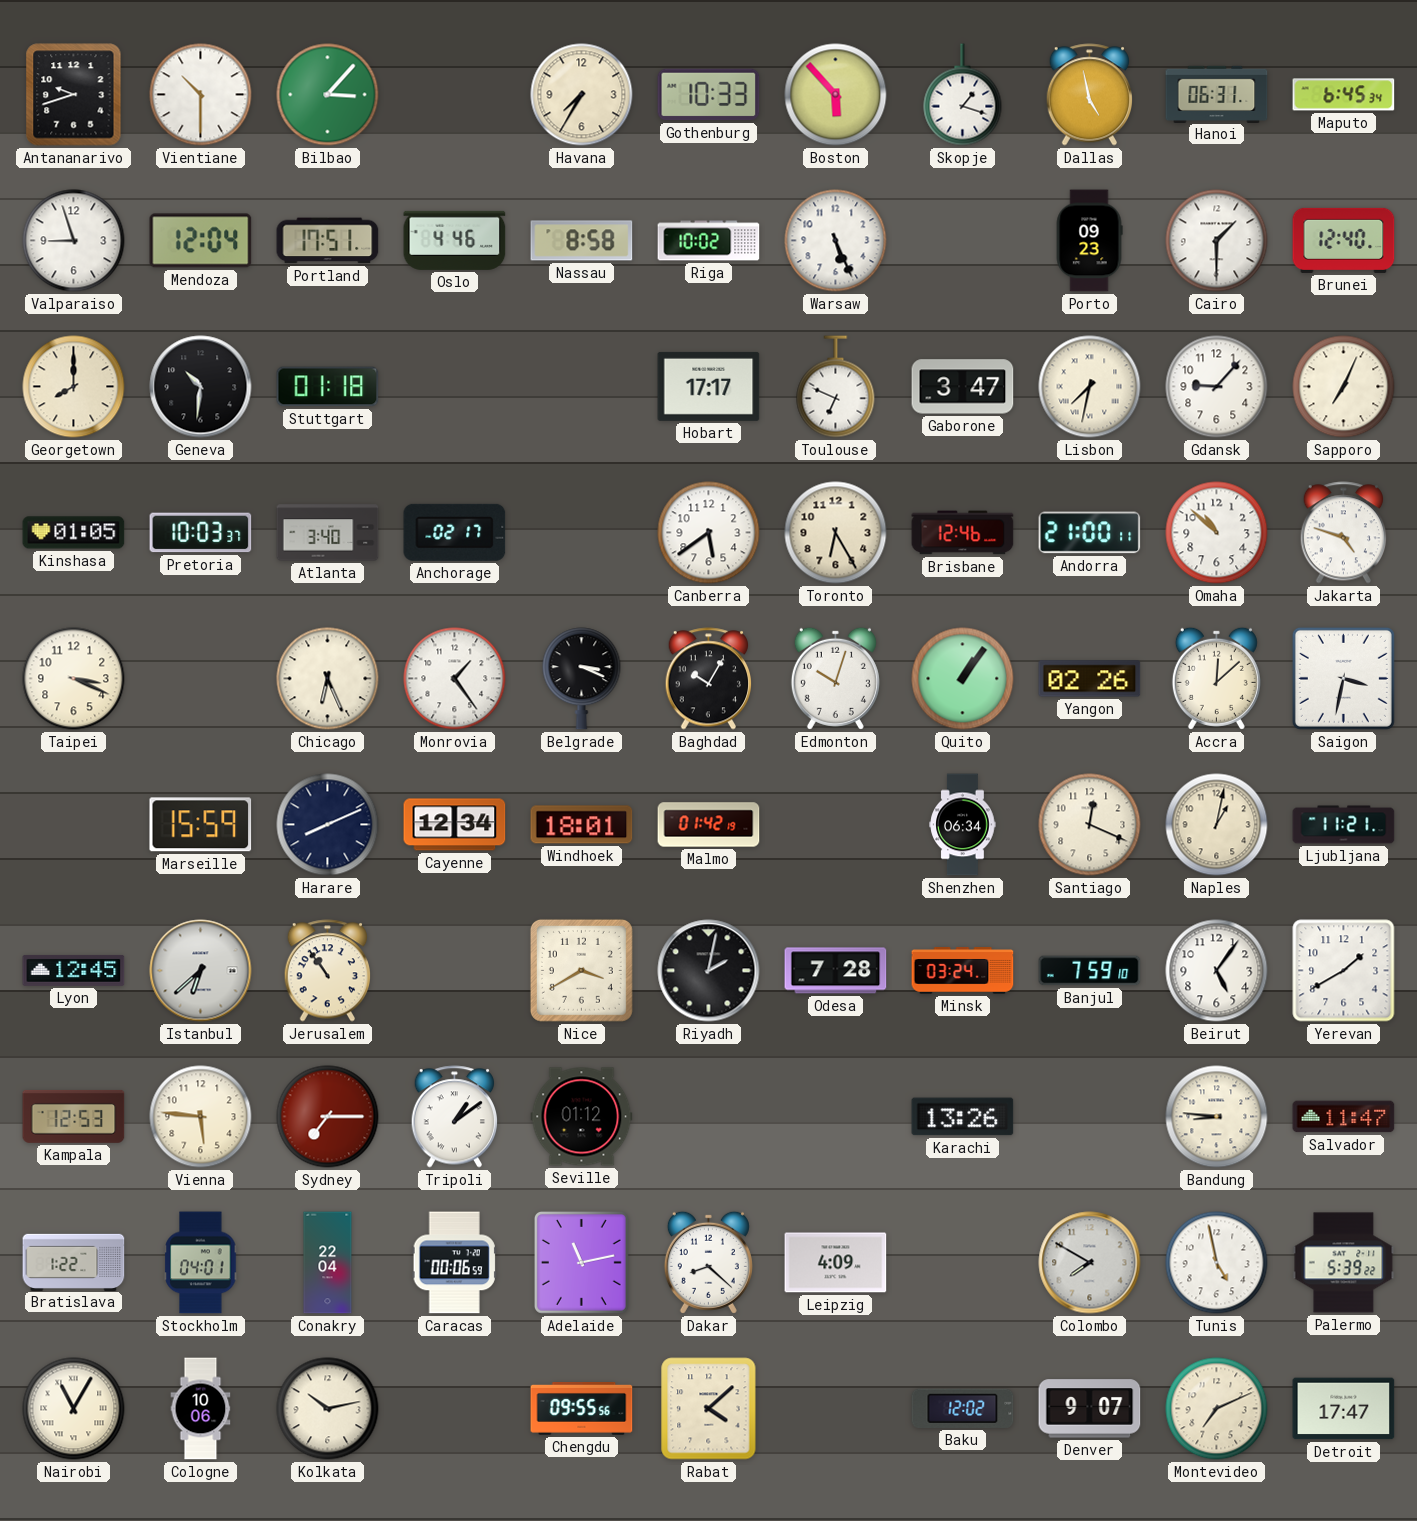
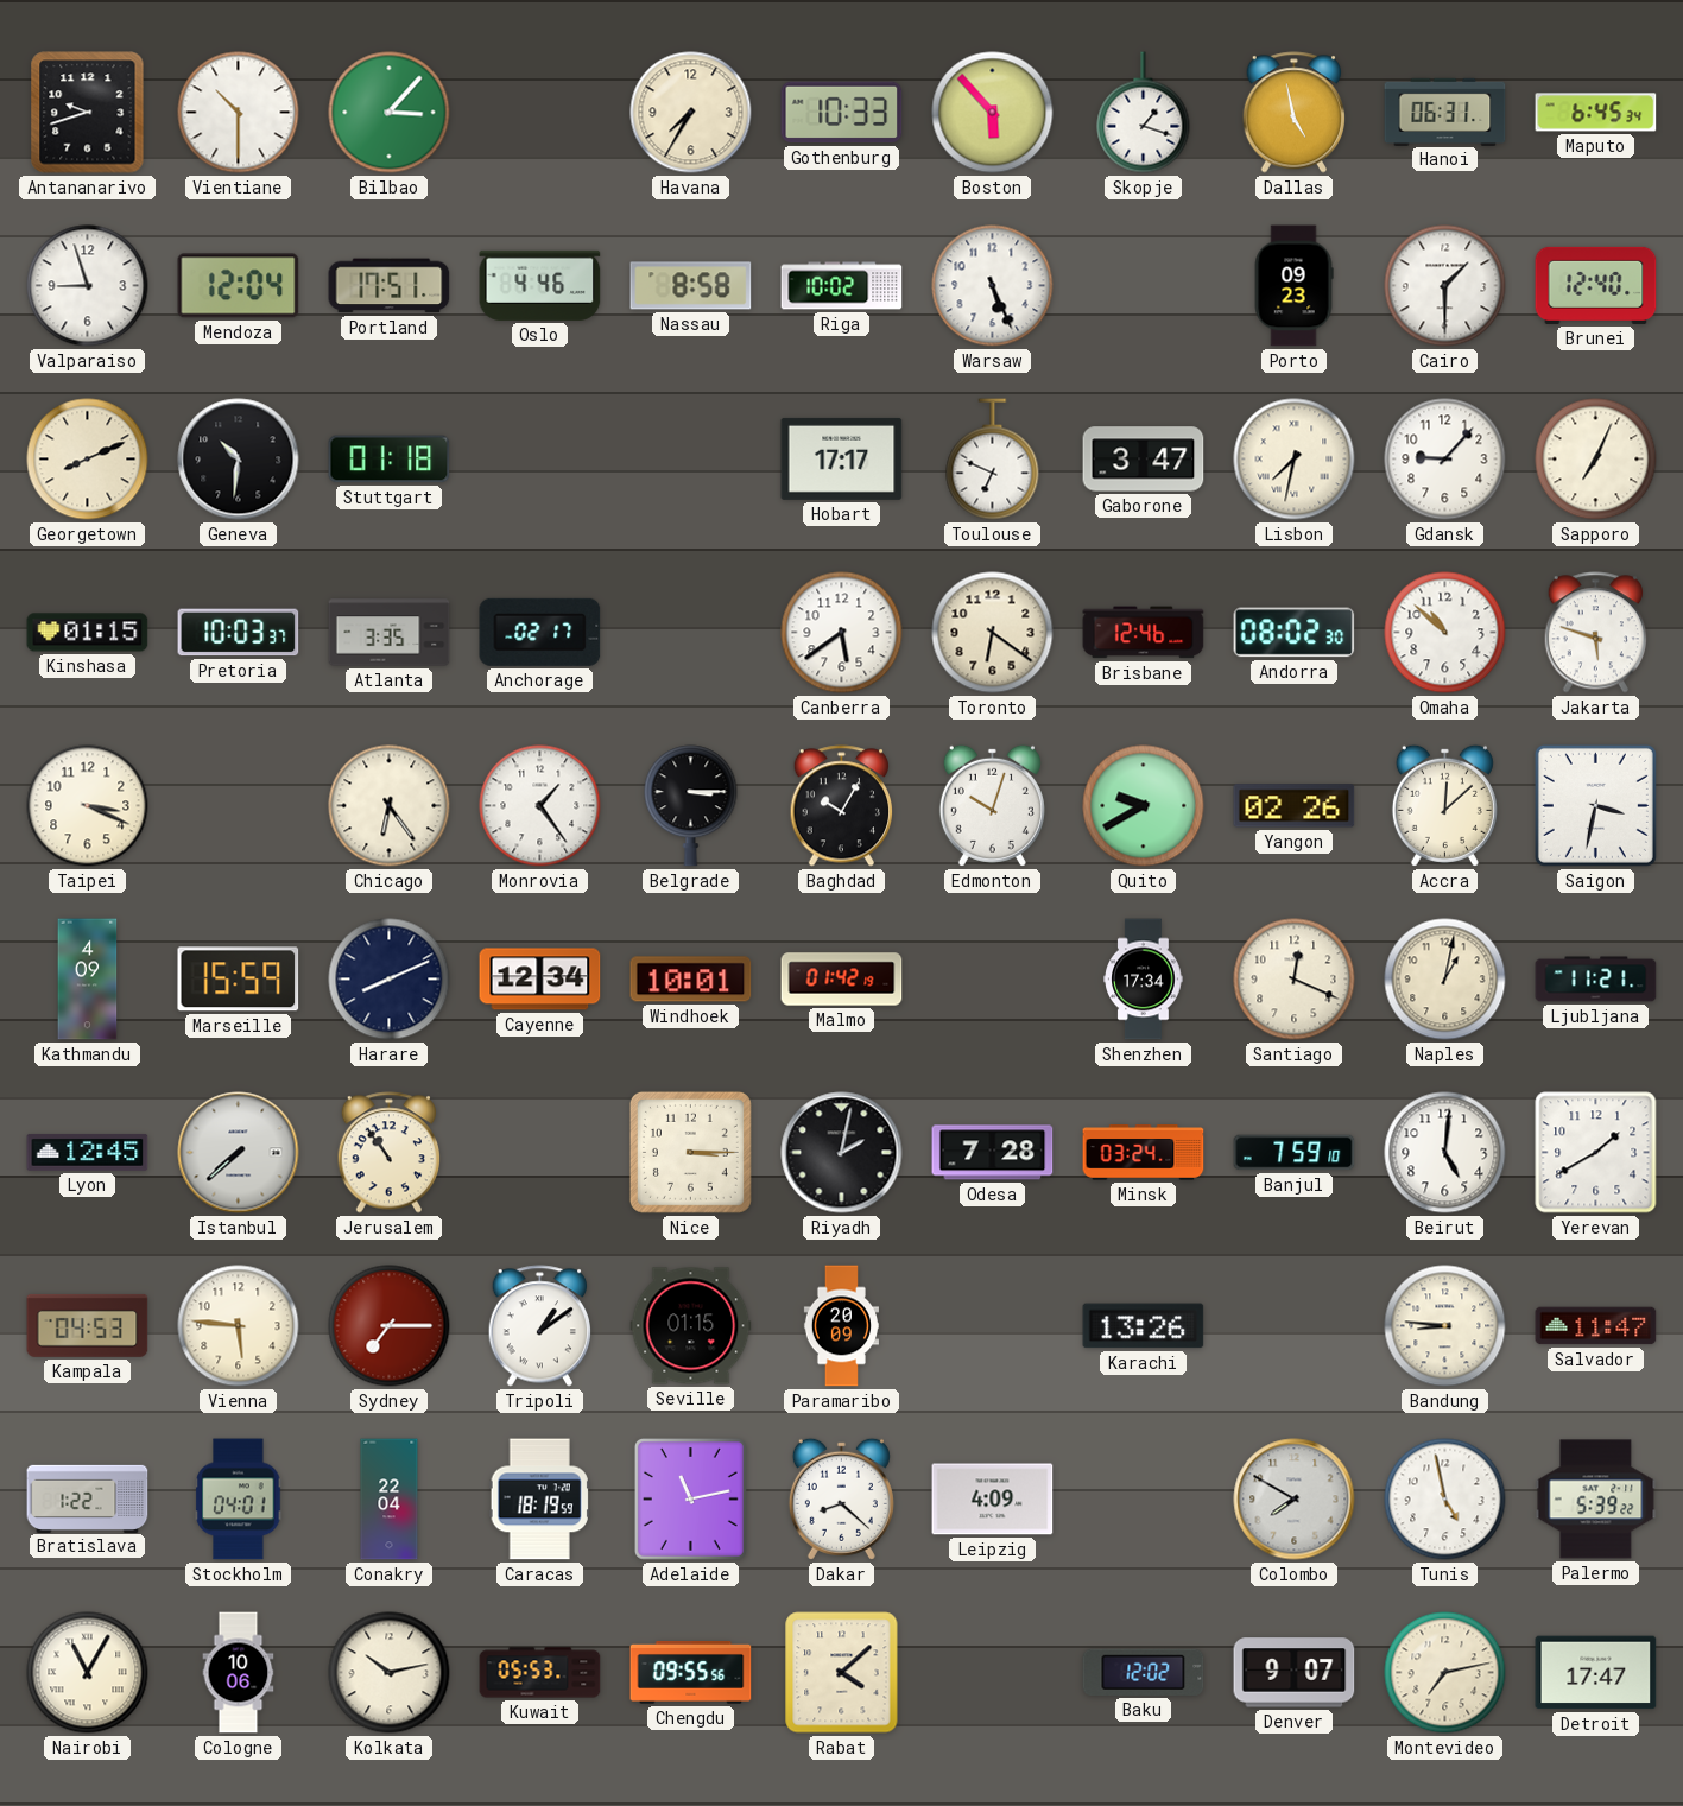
Georgetown: 8:00 -> 8:11 (88, 460)
Kinshasa: 01:05 -> 01:15 (88, 633)
Atlanta: 3:40 -> 3:35 (390, 633)
Toronto: 6:25 -> 6:21 (993, 633)
Andorra: 21:00 -> 08:02 (1295, 633)
Jakarta: 4:48 -> 5:48 (1596, 633)
Chicago: 6:26 -> 6:24 (390, 806)
Belgrade: 3:19 -> 3:15 (691, 806)
Quito: 1:06 -> 9:40 (1144, 806)
Kathmandu: none -> 4:09 (88, 980)
Windhoek: 18:01 -> 10:01 (691, 980)
Shenzhen: 06:34 -> 17:34 (1144, 980)
Istanbul: 6:38 -> 7:38 (239, 1153)
Nice: 3:40 -> 3:15 (690, 1152)
Beirut: 5:06 -> 5:01 (1445, 1153)
Kampala: 12:53 -> 04:53 (88, 1325)
Seville: 01:12 -> 01:15 (691, 1326)
Paramaribo: none -> 20:09 (841, 1326)
Caracas: 00:06 -> 18:19 (539, 1500)
Kuwait: none -> 05:53 (540, 1673)
Montevideo: 7:11 -> 7:13 (1445, 1673)
